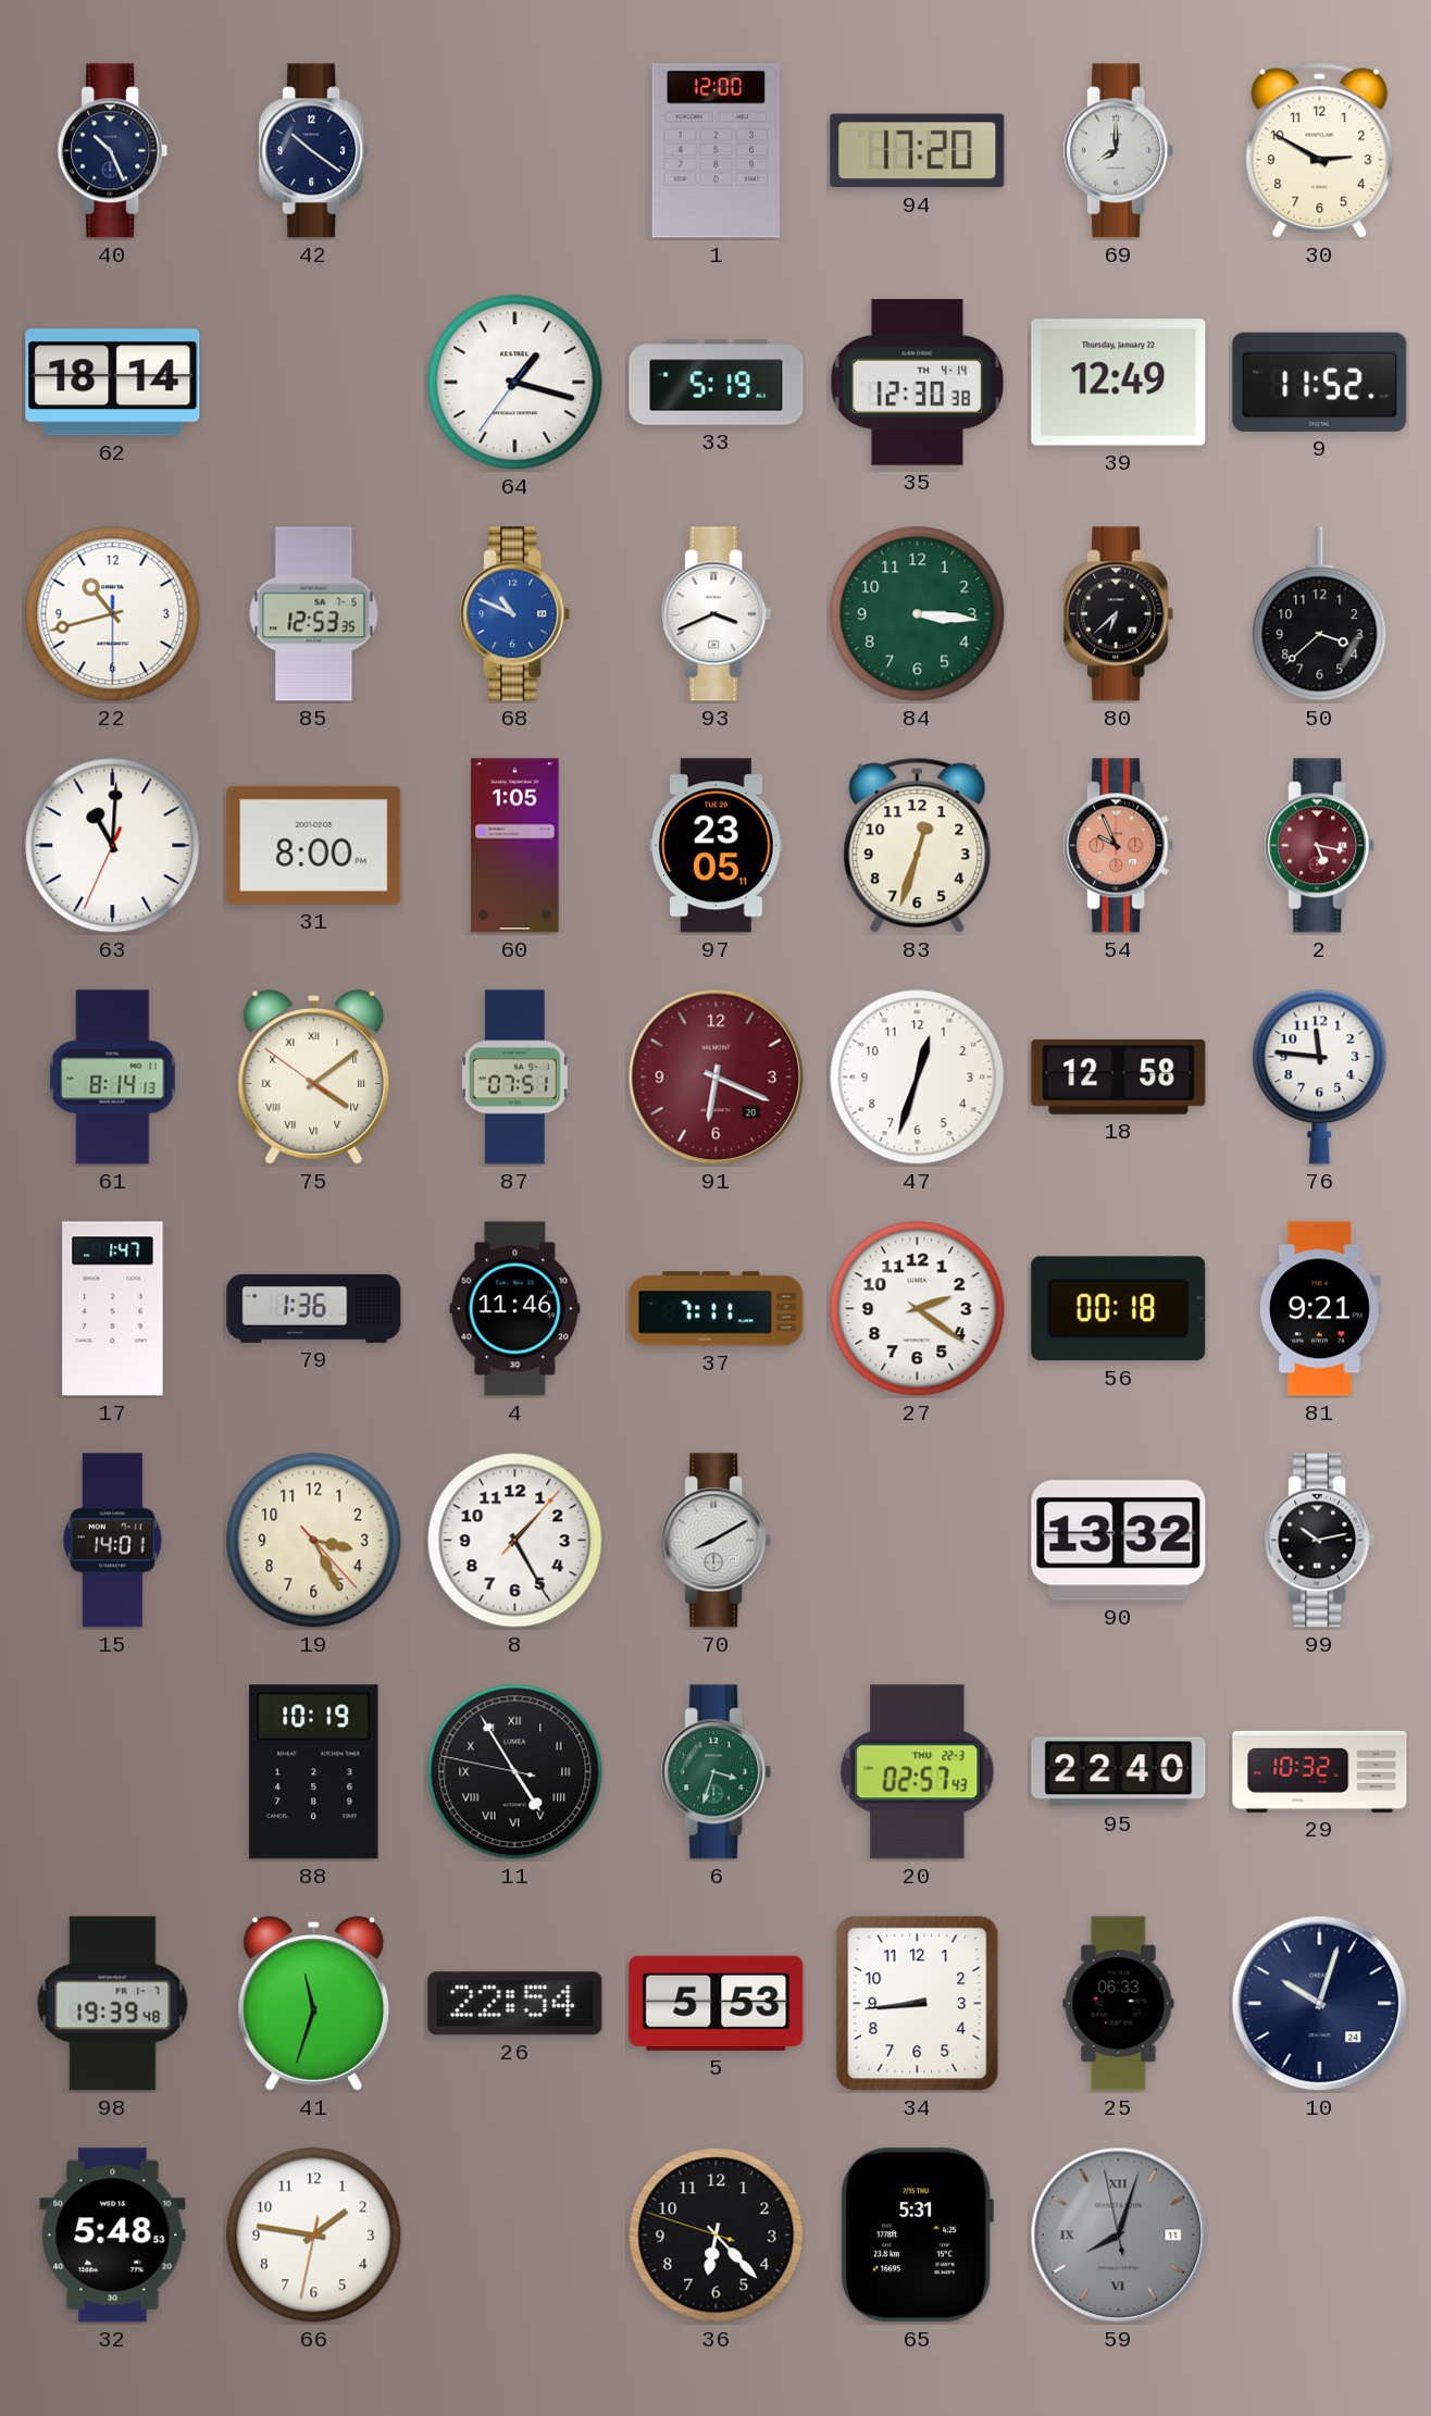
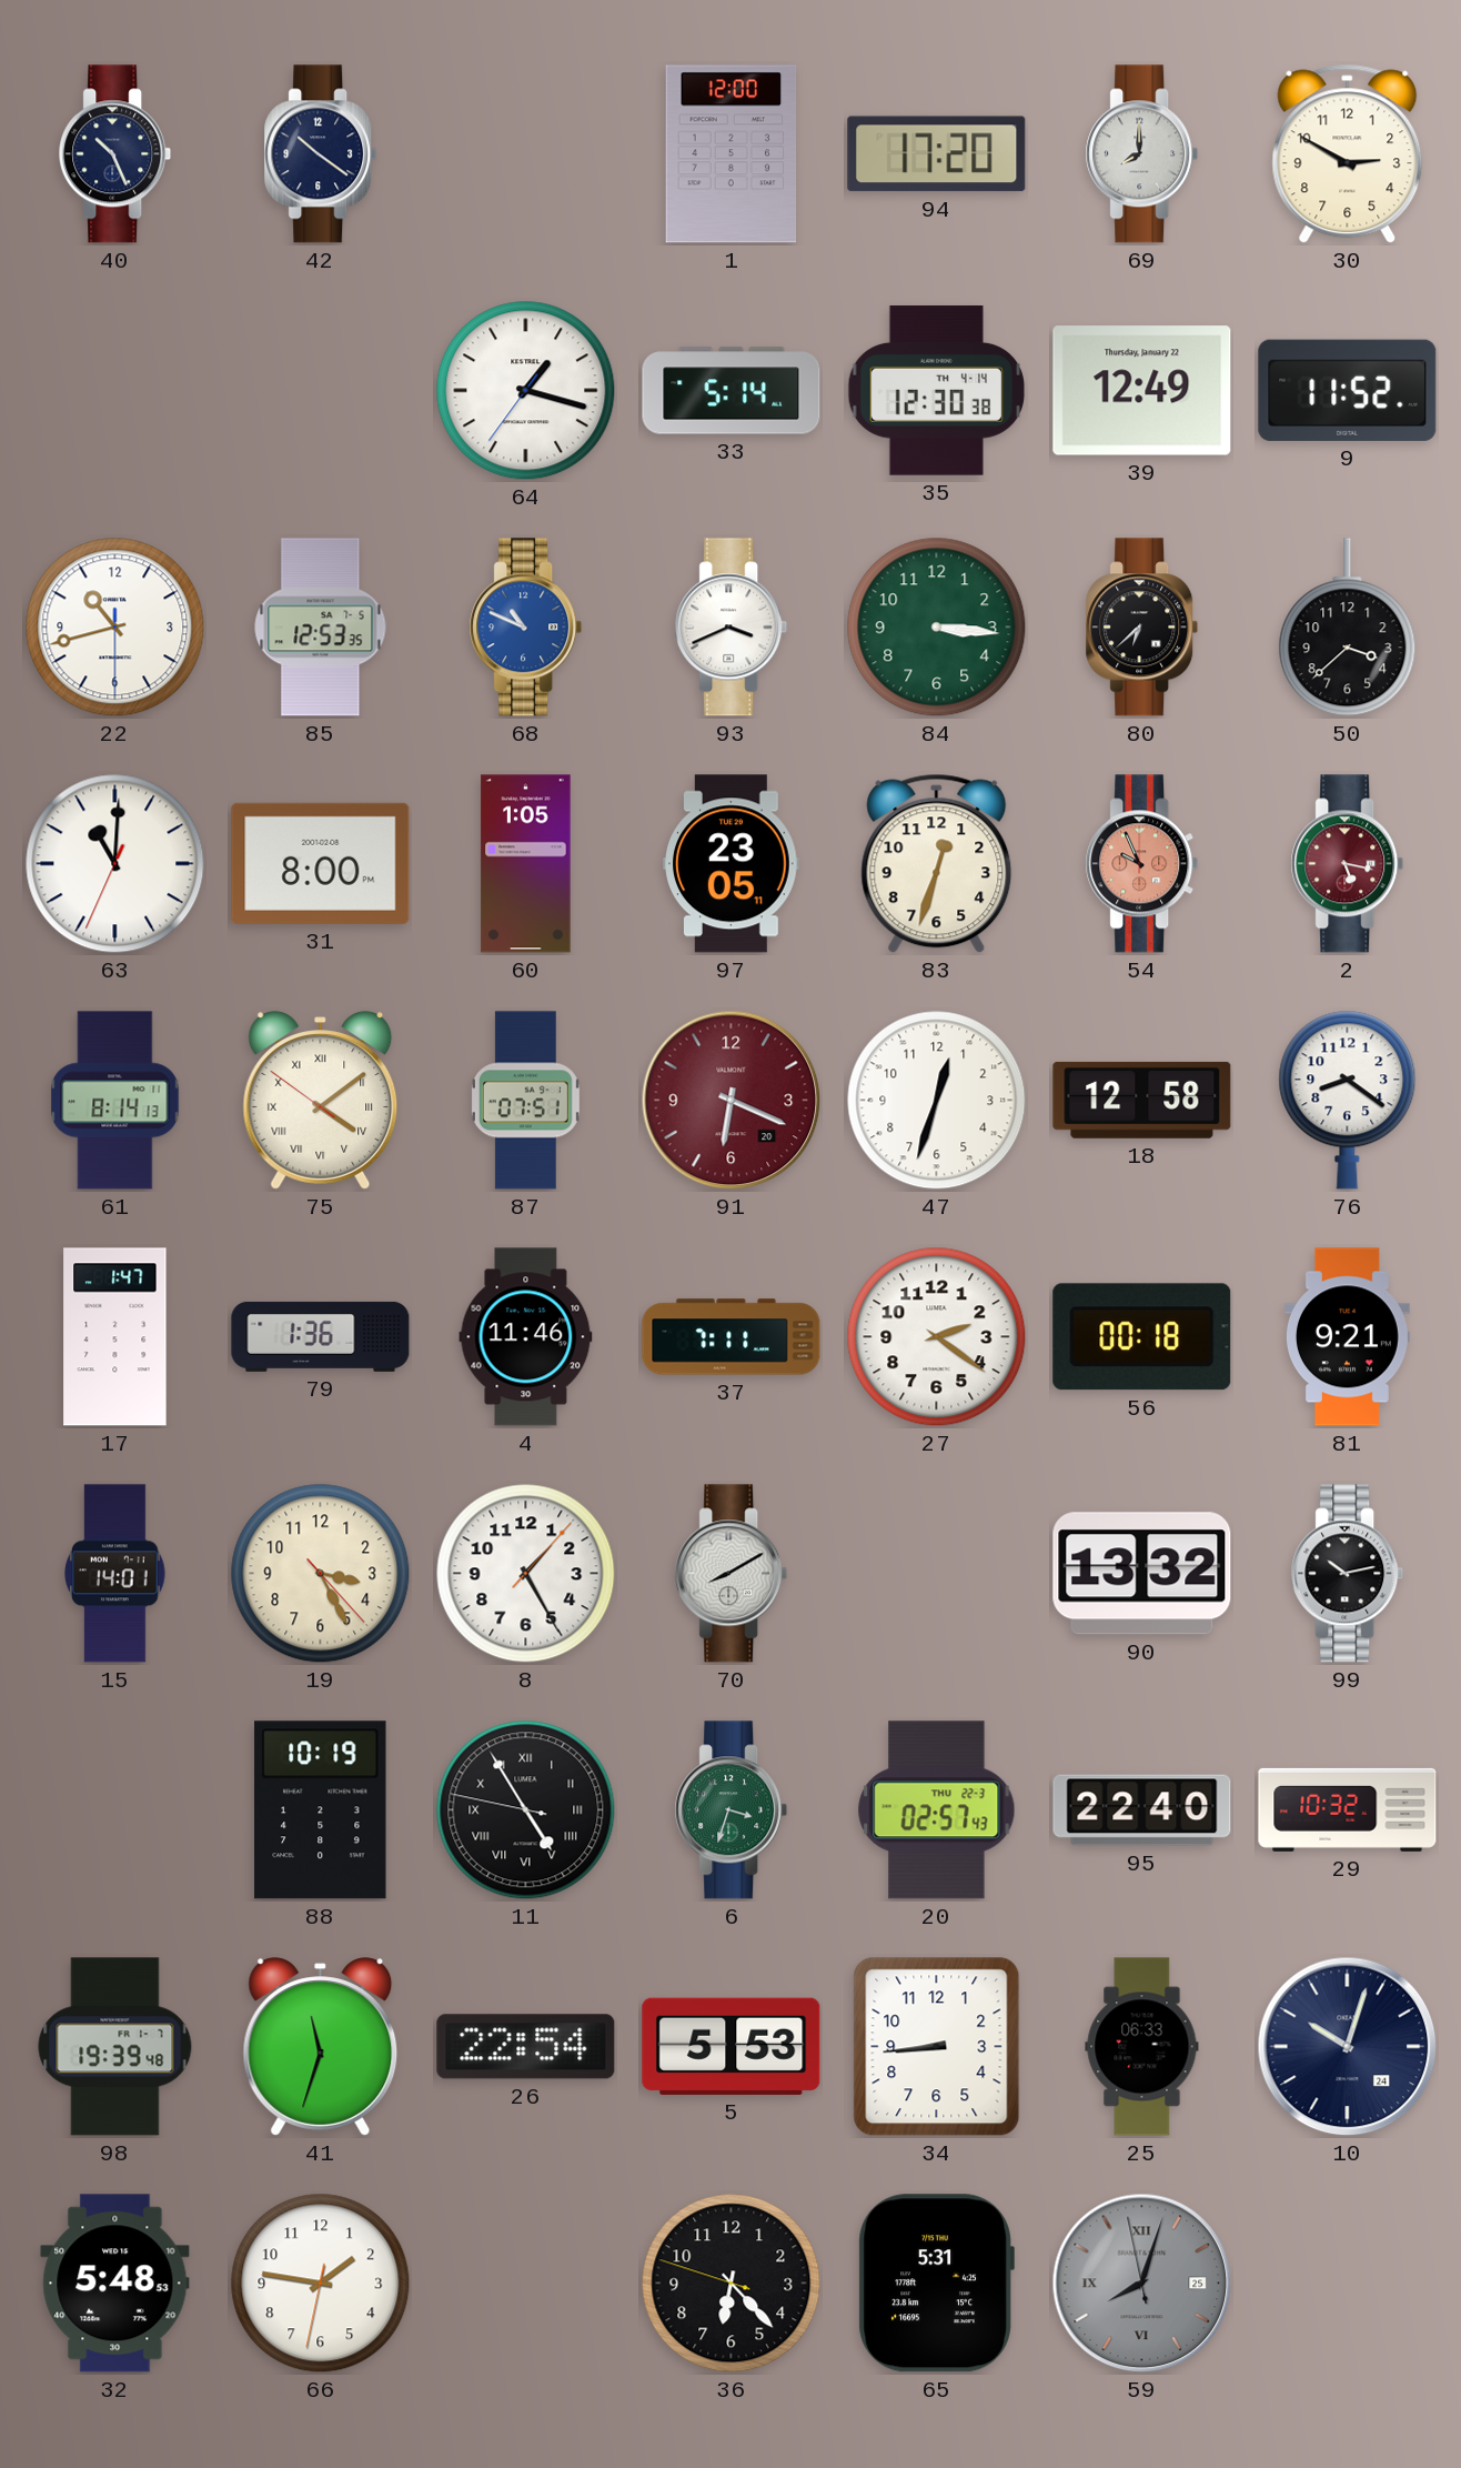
62: 18:14 -> none (113, 383)
33: 5:19 -> 5:14 (732, 391)
76: 11:46 -> 8:21 (1348, 1100)
59 date: 11 -> 25 (1142, 2284)
